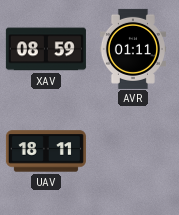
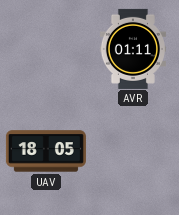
XAV: 08:59 -> none (46, 49)
UAV: 18:11 -> 18:05 (46, 151)
